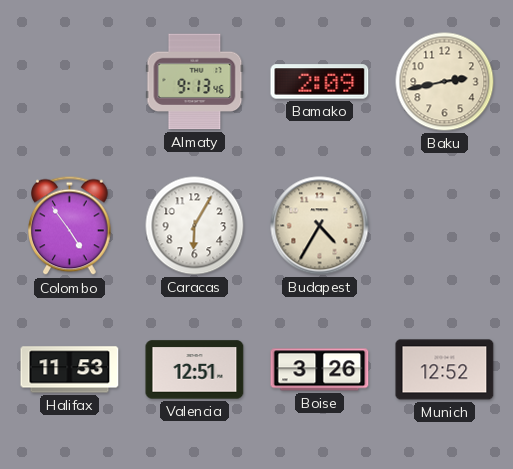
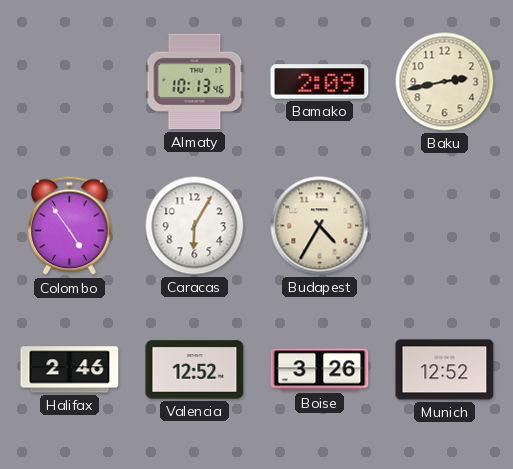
Almaty: 9:13 -> 10:13 (195, 82)
Halifax: 11:53 -> 2:46 (70, 370)
Valencia: 12:51 -> 12:52 (195, 370)
